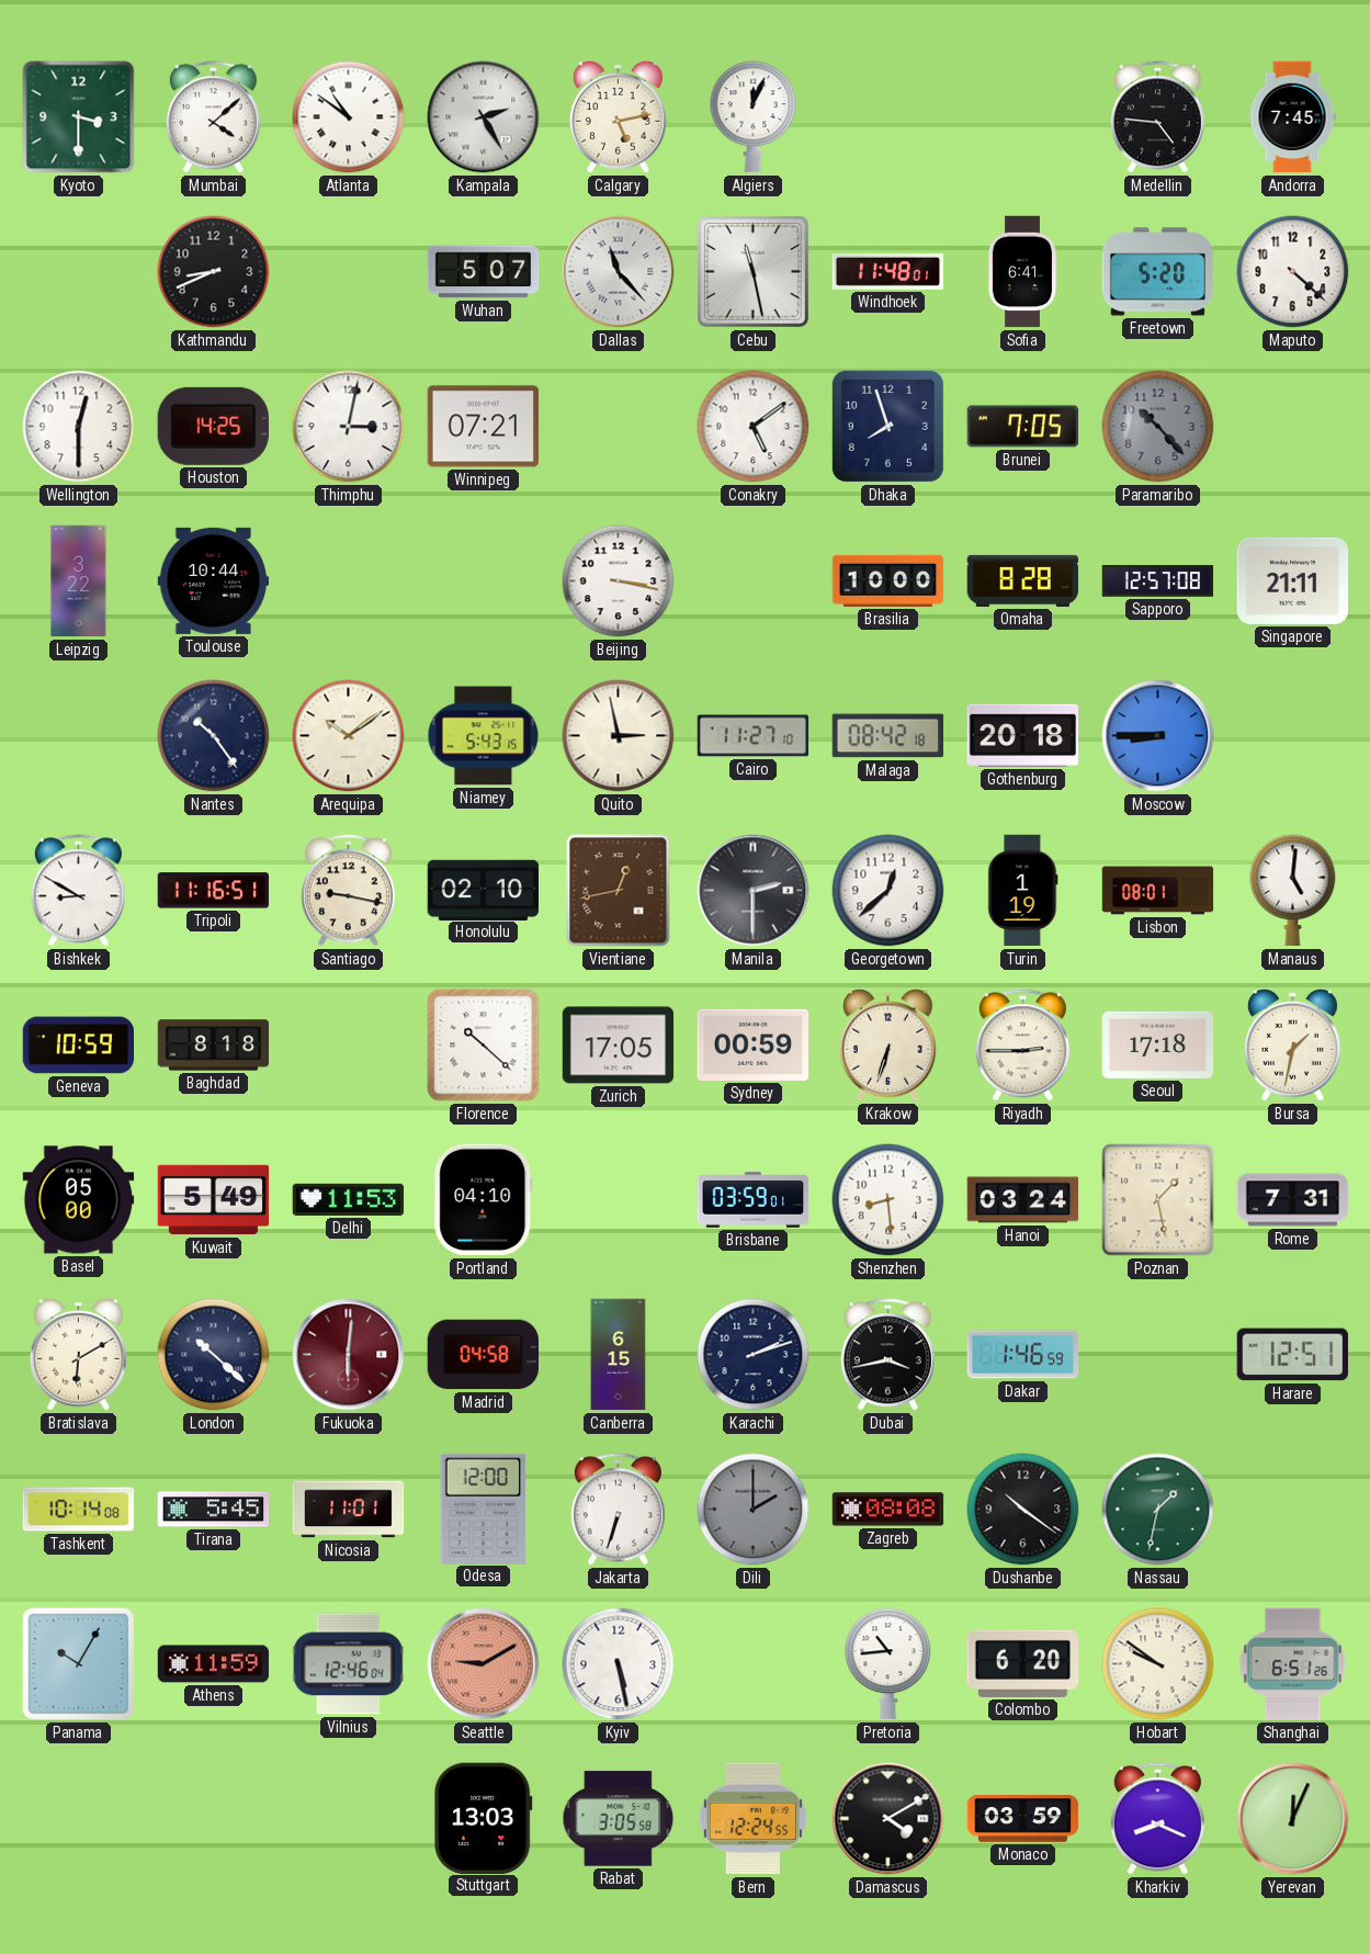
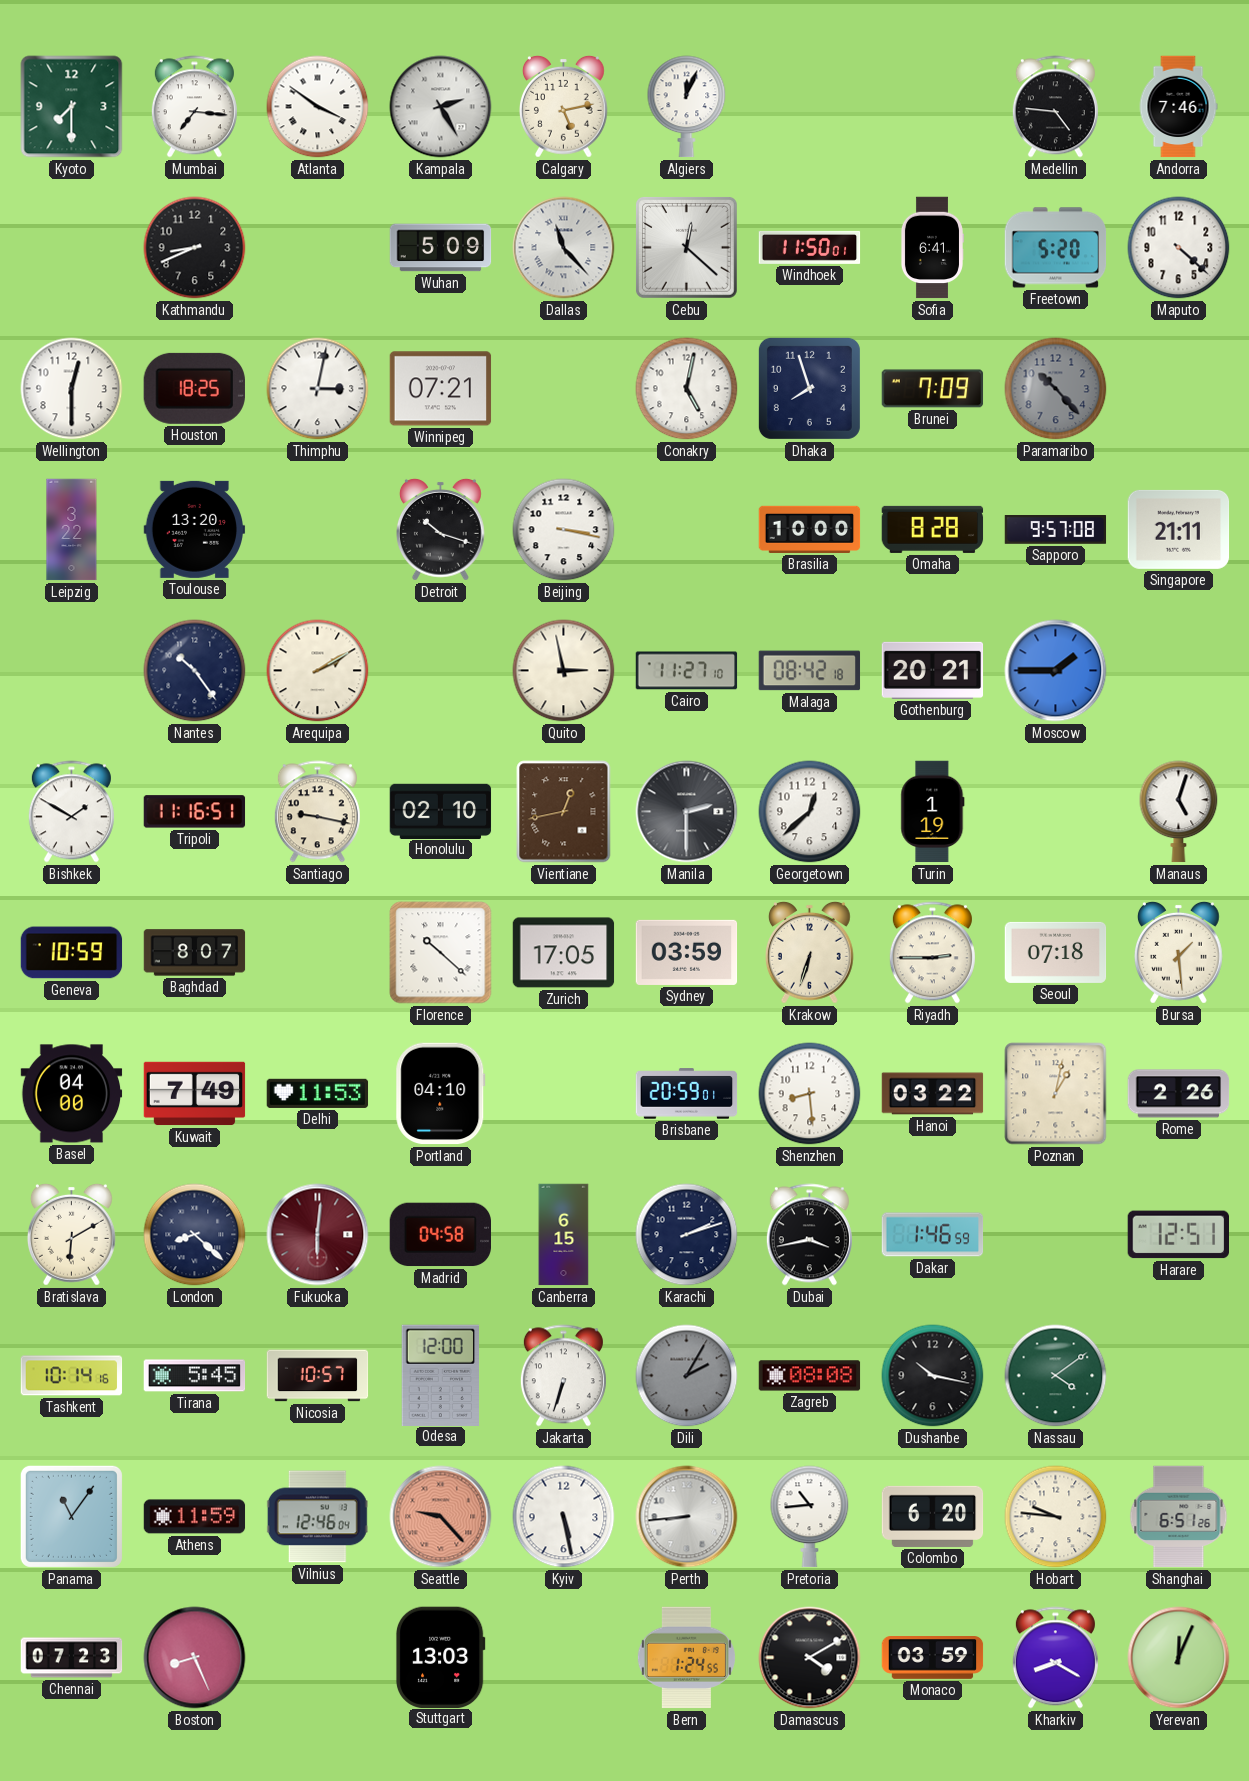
Kyoto: 3:30 -> 7:30 (72, 107)
Mumbai: 4:08 -> 7:16 (194, 107)
Atlanta: 10:51 -> 3:51 (318, 107)
Andorra: 7:45 -> 7:46 (1178, 107)
Wuhan: 5:07 -> 5:09 (441, 248)
Cebu: 11:28 -> 12:22 (686, 247)
Windhoek: 11:48 -> 11:50 (810, 247)
Houston: 14:25 -> 18:25 (194, 388)
Conakry: 5:09 -> 5:02 (687, 389)
Brunei: 7:05 -> 7:09 (933, 389)
Toulouse: 10:44 -> 13:20 (195, 529)
Detroit: none -> 10:18 (441, 529)
Sapporo: 12:57 -> 9:57 (1056, 530)
Arequipa: 10:09 -> 2:10 (318, 671)
Niamey: 5:43 -> none (484, 736)
Gothenburg: 20:18 -> 20:21 (933, 670)
Moscow: 8:45 -> 1:45 (1056, 671)
Bishkek: 8:50 -> 1:50 (71, 812)
Lisbon: 08:01 -> none (1158, 891)
Manaus: 5:01 -> 5:03 (1179, 812)
Baghdad: 8:18 -> 8:07 (195, 953)
Sydney: 00:59 -> 03:59 (687, 952)
Seoul: 17:18 -> 07:18 (1056, 952)
Bursa: 1:32 -> 1:29 (1179, 952)
Basel: 05:00 -> 04:00 (72, 1094)
Kuwait: 5:49 -> 7:49 (195, 1094)
Brisbane: 03:59 -> 20:59 (687, 1094)
Hanoi: 03:24 -> 03:22 (933, 1094)
Poznan: 1:28 -> 1:02 (1056, 1094)
Rome: 7:31 -> 2:26 (1179, 1094)
London: 10:22 -> 8:22 (195, 1235)
Tashkent: 10:14:08 -> 10:14:16 (72, 1376)
Nicosia: 11:01 -> 10:57 (318, 1376)
Dili: 2:00 -> 2:05 (687, 1376)
Dushanbe: 10:21 -> 10:17 (933, 1376)
Nassau: 1:32 -> 4:09 (1056, 1376)
Panama: 10:05 -> 11:06 (71, 1516)
Seattle: 9:10 -> 9:23 (441, 1517)
Perth: none -> 8:44 (687, 1517)
Hobart: 9:51 -> 9:46 (1056, 1517)
Chennai: none -> 07:23 (72, 1658)
Boston: none -> 8:26 (195, 1658)
Rabat: 3:05 -> none (619, 1819)
Bern: 12:24 -> 1:24 (686, 1658)
Kharkiv: 8:19 -> 8:20 (1055, 1658)
